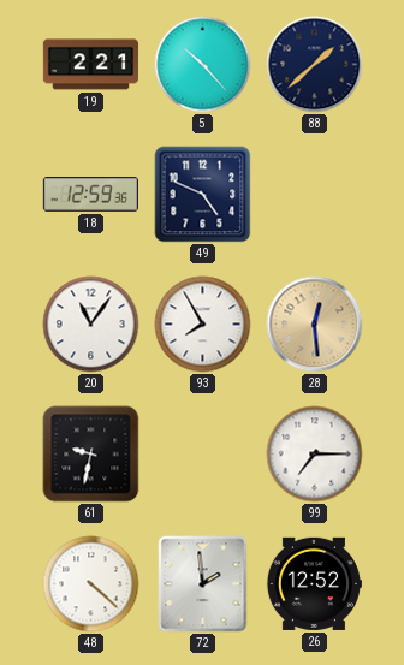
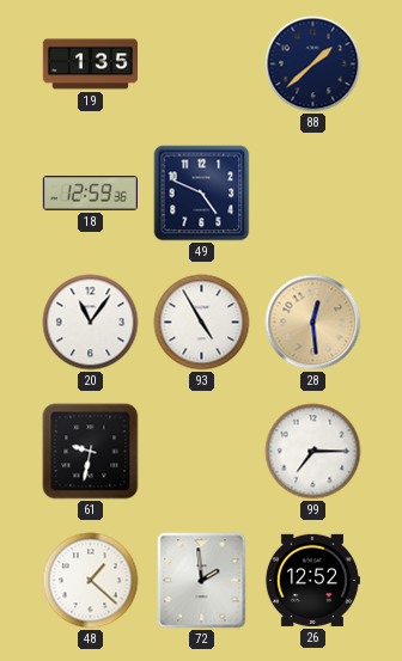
19: 2:21 -> 1:35 (90, 65)
5: 10:23 -> none (203, 65)
93: 7:55 -> 4:55 (202, 323)
48: 4:22 -> 1:22 (91, 581)
